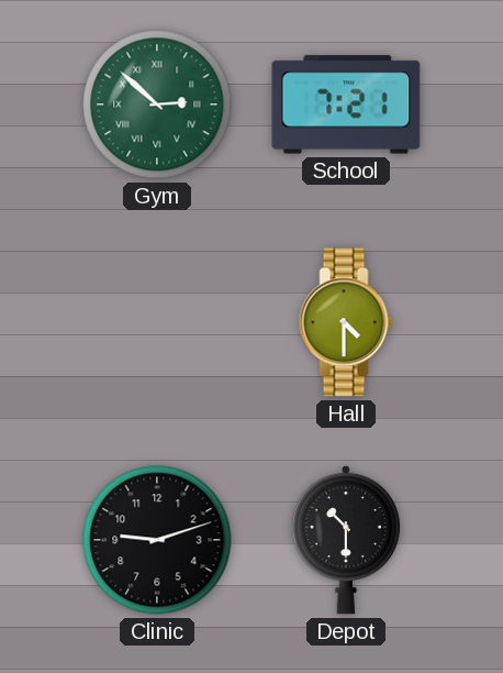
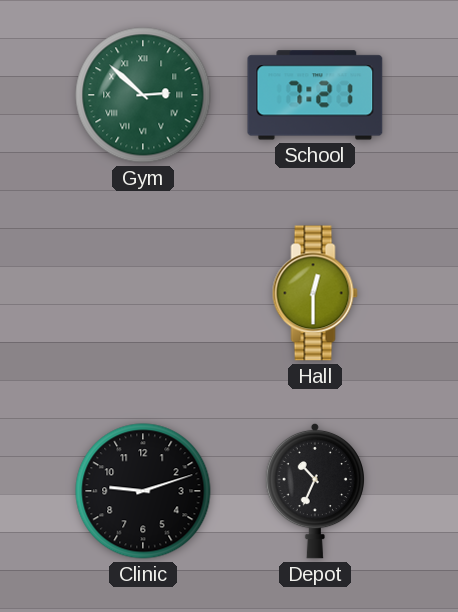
Hall: 4:30 -> 12:30 (315, 293)
Depot: 10:30 -> 10:34 (314, 491)
